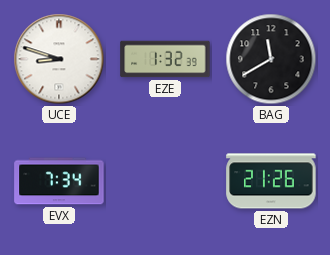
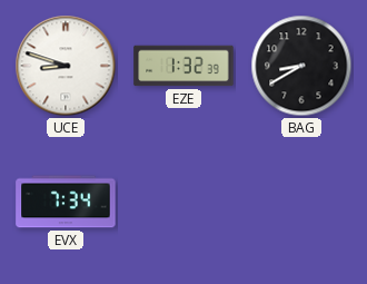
BAG: 11:40 -> 8:40 (301, 66)
EZN: 21:26 -> none (271, 181)
